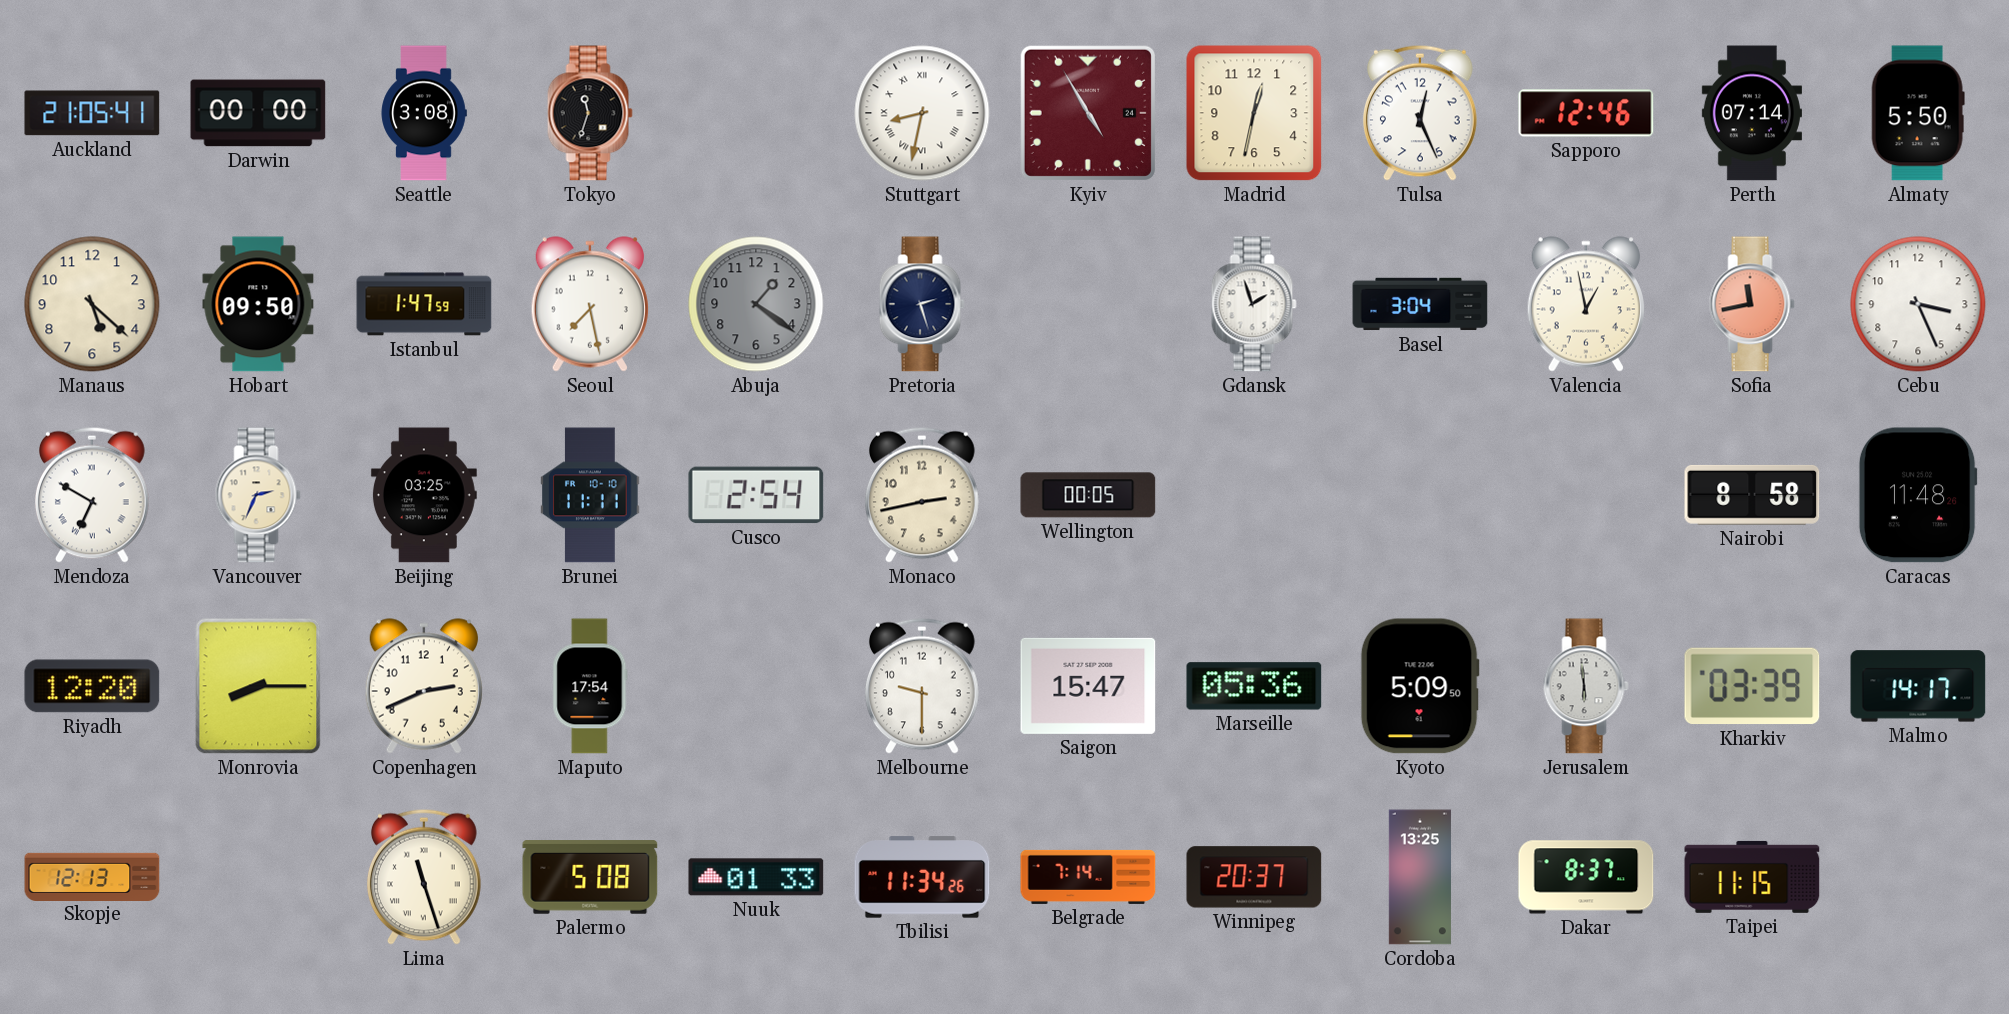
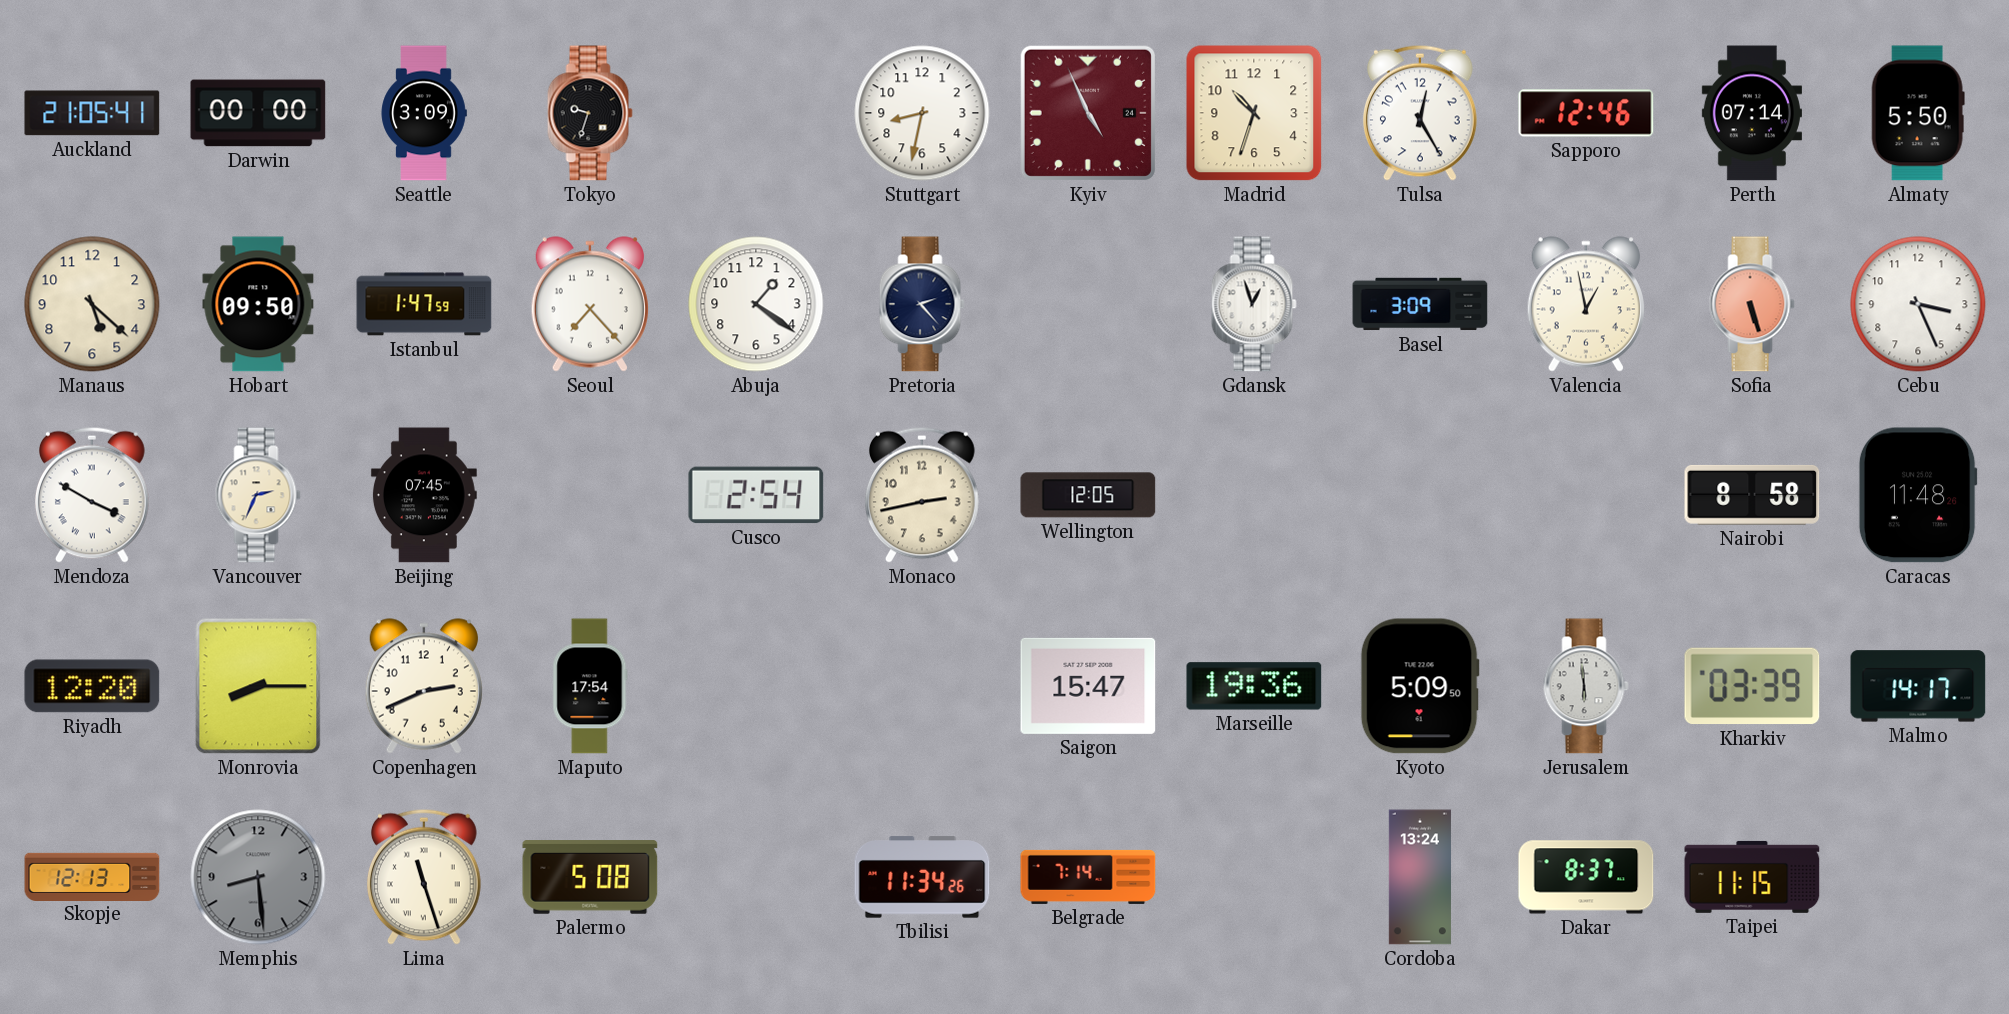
Seattle: 3:08 -> 3:09 (424, 113)
Tokyo: 11:33 -> 9:33 (590, 113)
Stuttgart numerals: Roman -> Arabic (922, 113)
Kyiv: 4:55 -> 4:56 (1088, 113)
Madrid: 12:32 -> 10:33 (1254, 113)
Tulsa: 12:26 -> 12:25 (1420, 113)
Seoul: 7:28 -> 7:23 (590, 304)
Abuja dial: grey -> white (756, 304)
Pretoria: 2:27 -> 2:23 (922, 304)
Gdansk: 1:57 -> 12:57 (1254, 304)
Basel: 3:04 -> 3:09 (1420, 304)
Sofia: 11:43 -> 5:27 (1752, 304)
Mendoza: 6:50 -> 3:50 (92, 495)
Beijing: 03:25 -> 07:45 (424, 495)
Brunei: 11:11 -> none (590, 495)
Wellington: 00:05 -> 12:05 (1088, 495)
Melbourne: 9:30 -> none (922, 686)
Marseille: 05:36 -> 19:36 (1254, 686)
Memphis: none -> 8:29 (258, 877)
Nuuk: 01:33 -> none (756, 877)
Winnipeg: 20:37 -> none (1254, 877)
Cordoba: 13:25 -> 13:24 (1420, 877)
